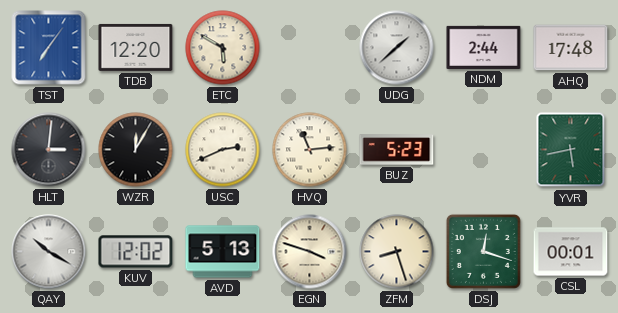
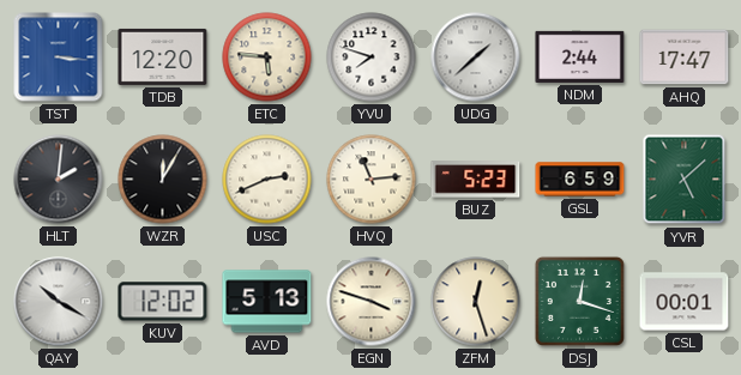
TST: 7:06 -> 3:16 (59, 58)
ETC: 5:50 -> 5:46 (267, 58)
YVU: none -> 7:48 (372, 58)
AHQ: 17:48 -> 17:47 (685, 58)
HLT: 3:01 -> 2:01 (59, 180)
GSL: none -> 6:59 (580, 180)
YVR: 5:43 -> 5:08 (685, 180)
ZFM: 8:27 -> 12:27 (476, 302)
